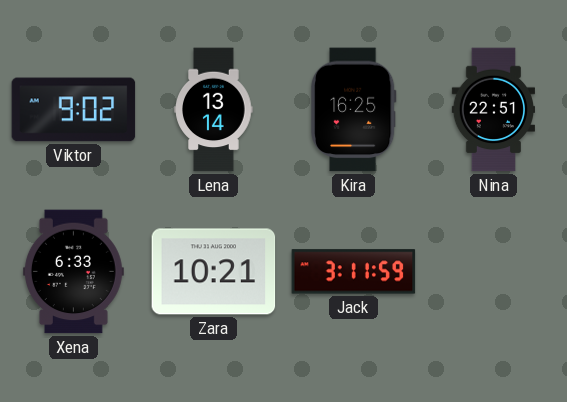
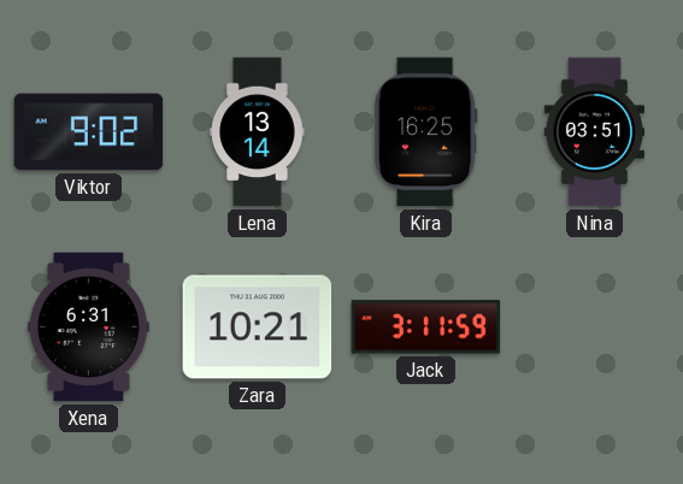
Nina: 22:51 -> 03:51 (594, 132)
Xena: 6:33 -> 6:31 (88, 327)
